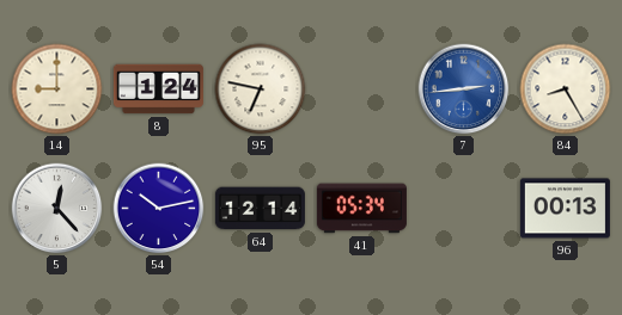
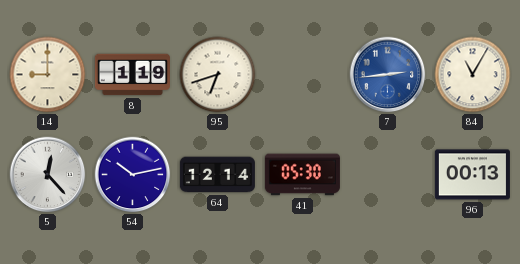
8: 1:24 -> 1:19 (132, 75)
95: 6:47 -> 6:42 (218, 75)
84: 8:25 -> 11:05 (473, 75)
41: 05:34 -> 05:30 (302, 175)
